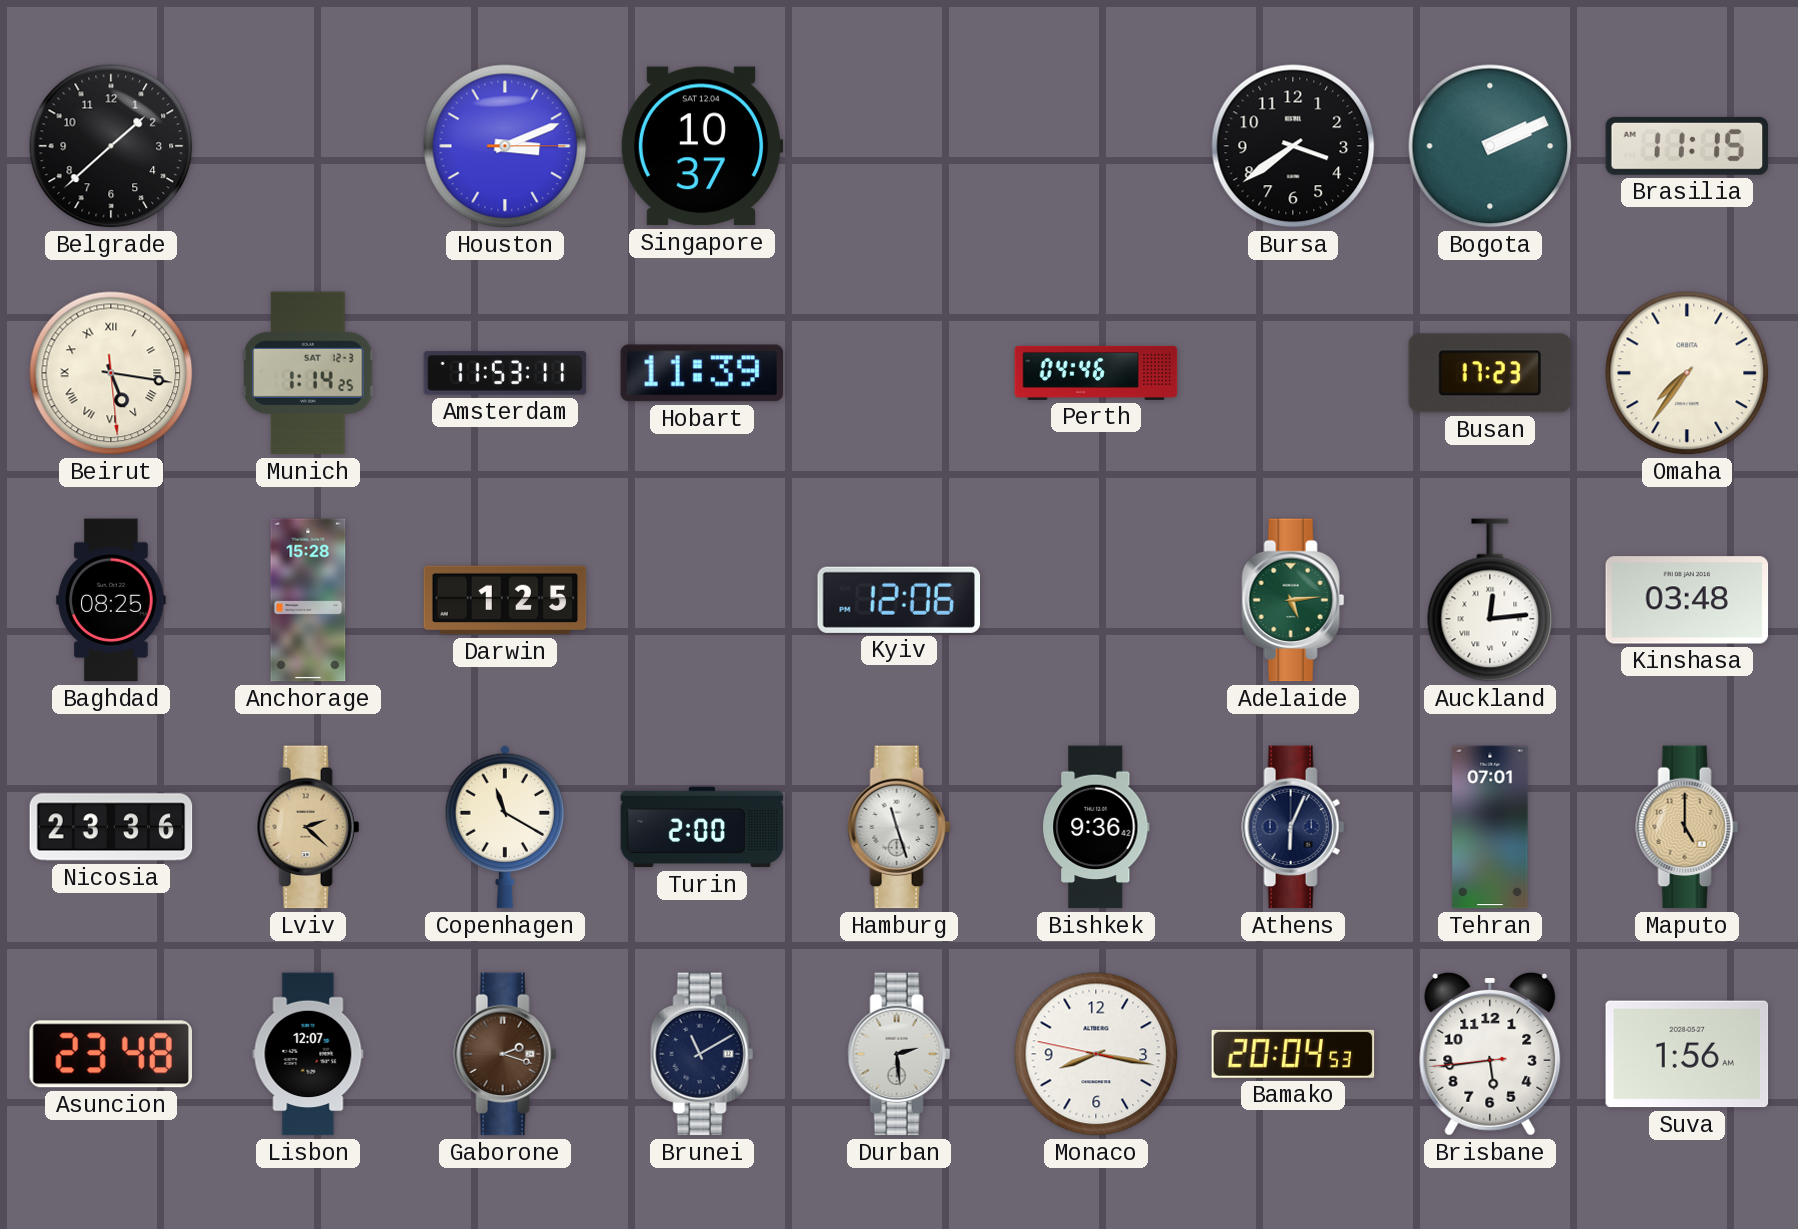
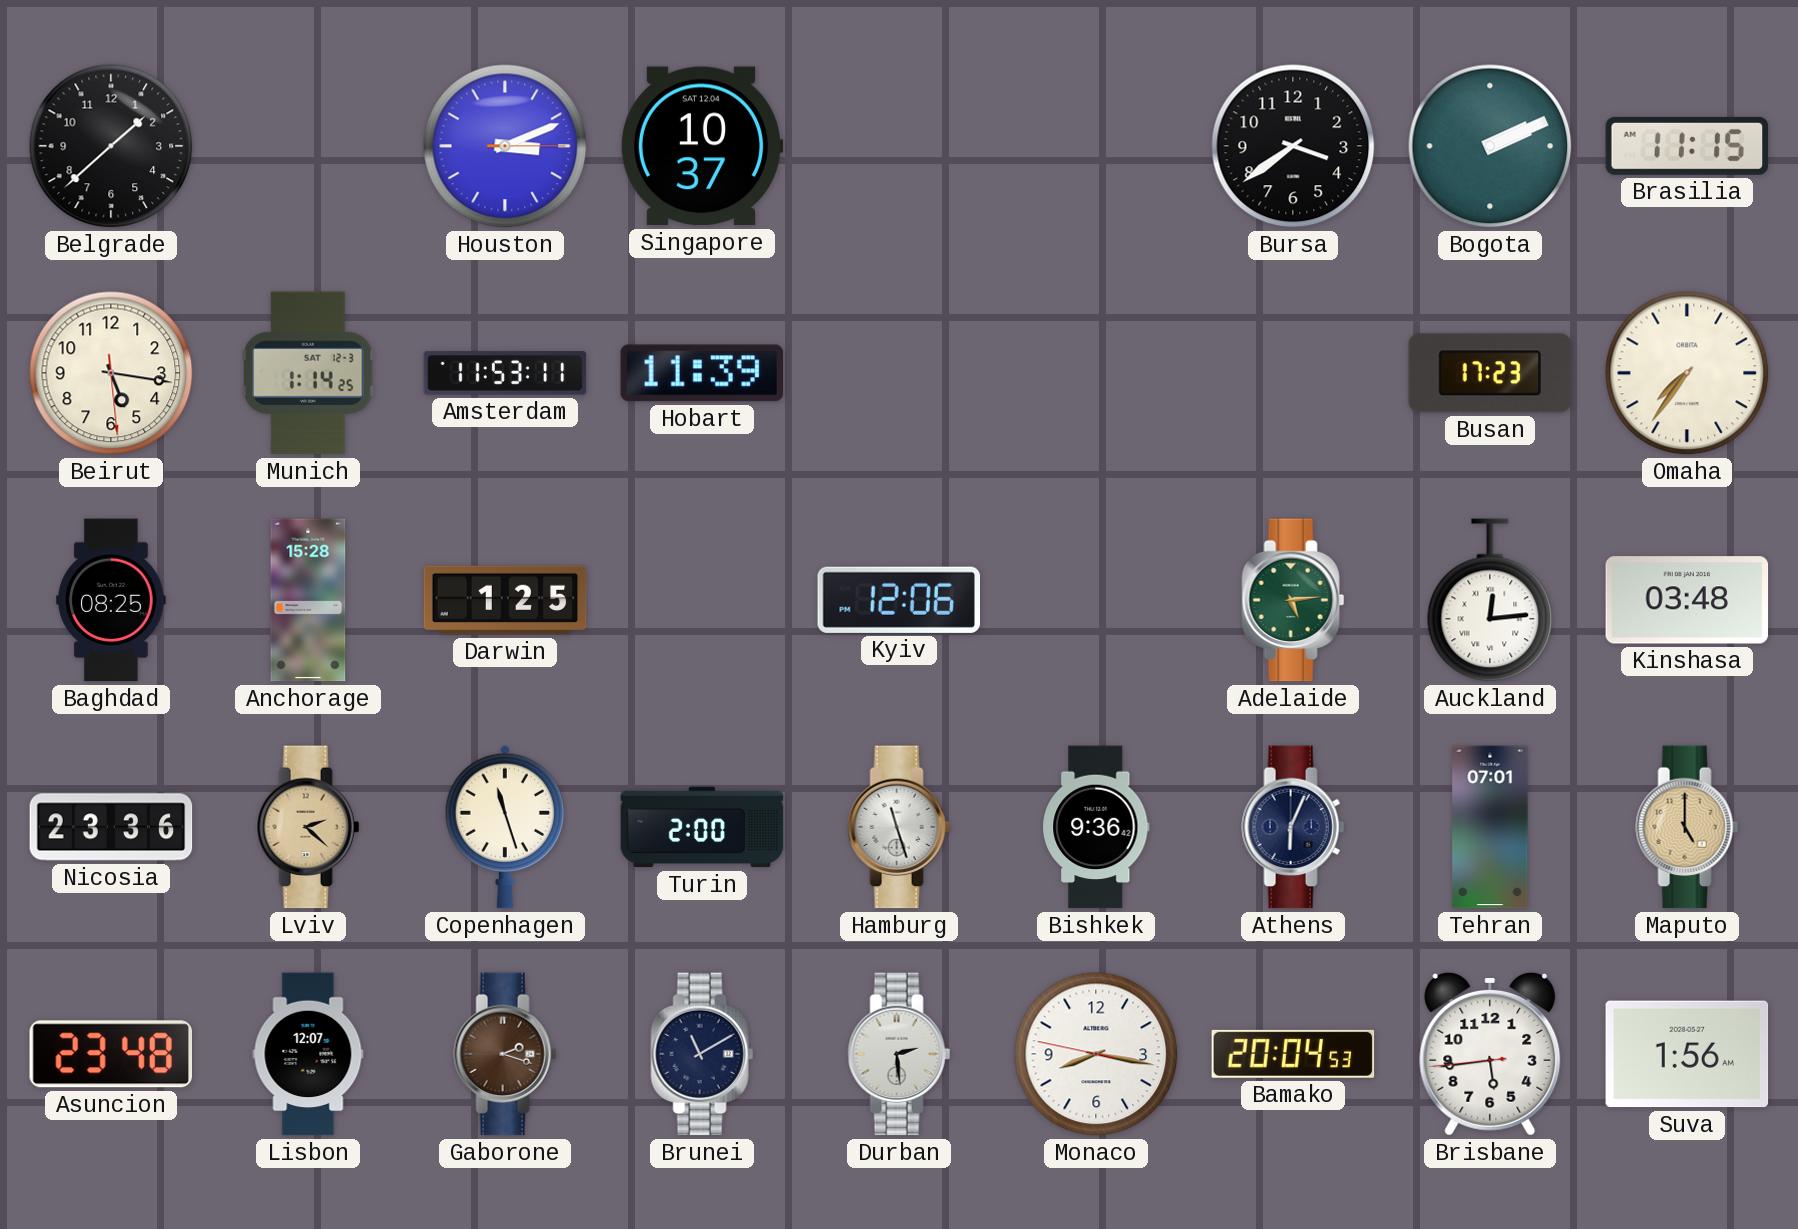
Beirut numerals: Roman -> Arabic (111, 373)
Perth: 04:46 -> none (1096, 373)
Copenhagen: 11:20 -> 11:27 (504, 827)
